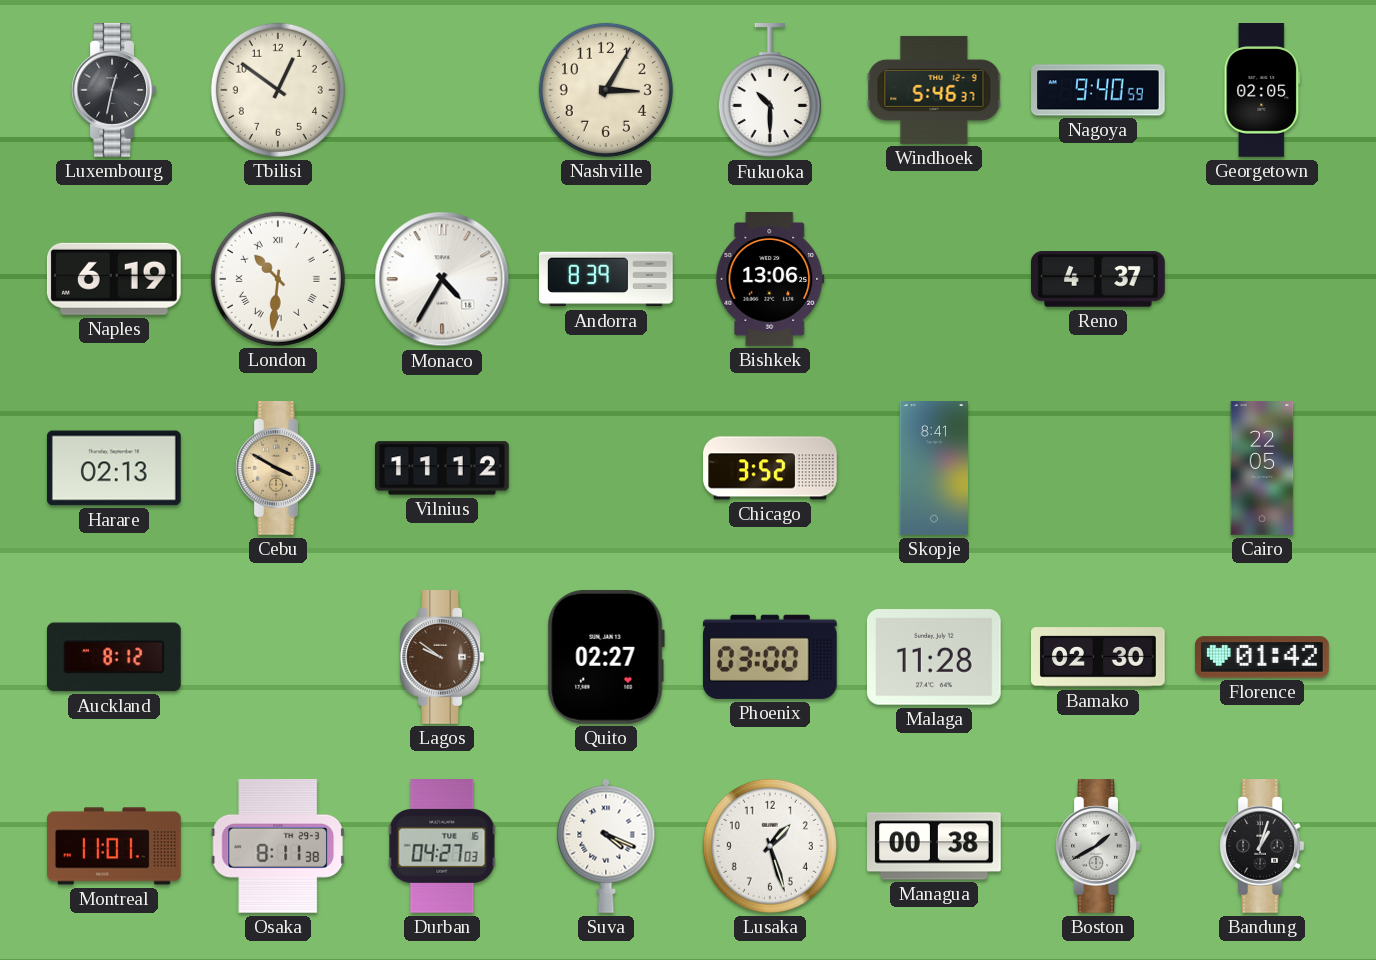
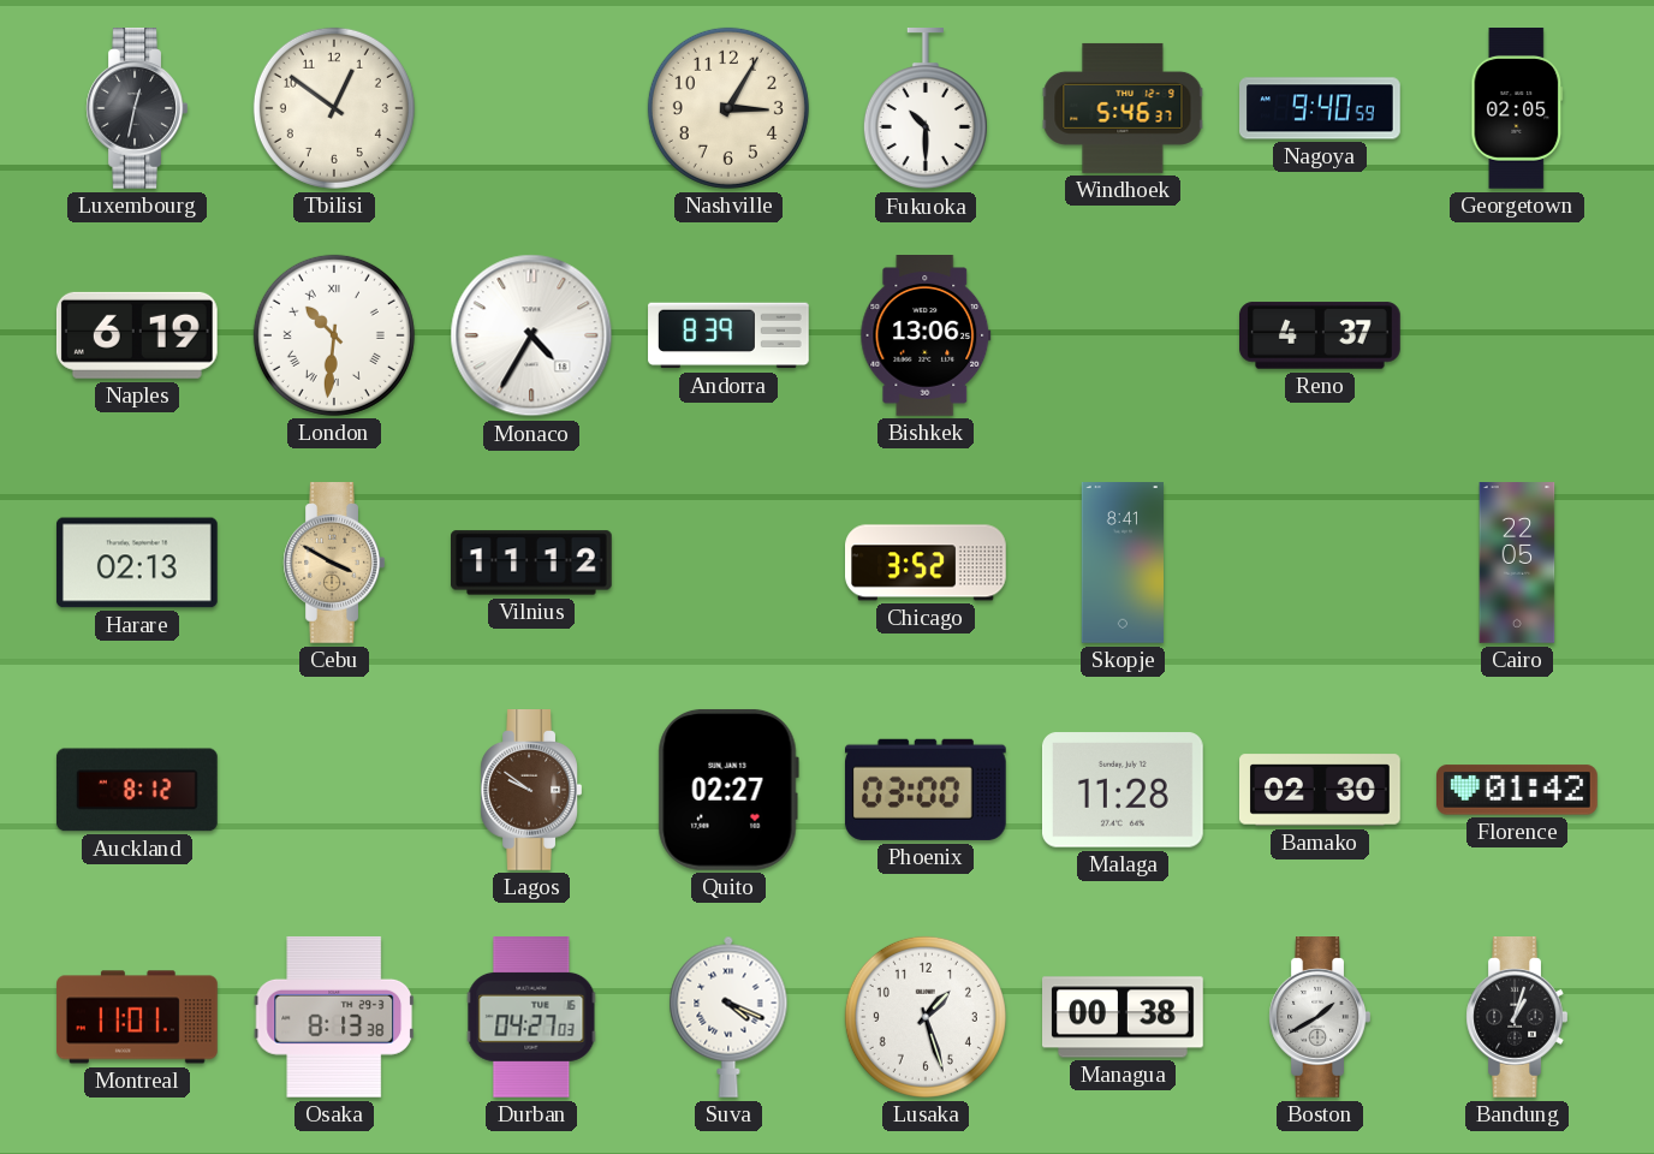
Osaka: 8:11 -> 8:13 (334, 1017)
